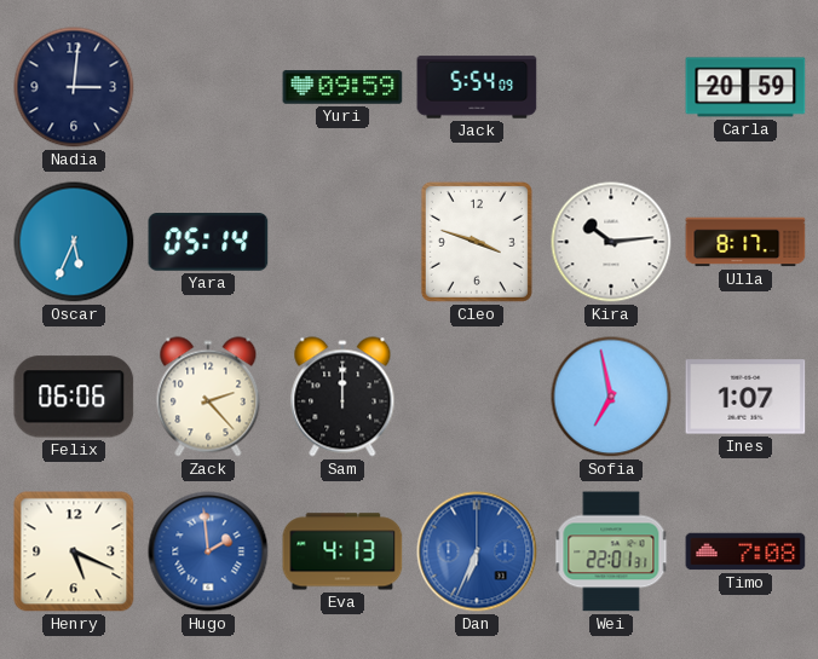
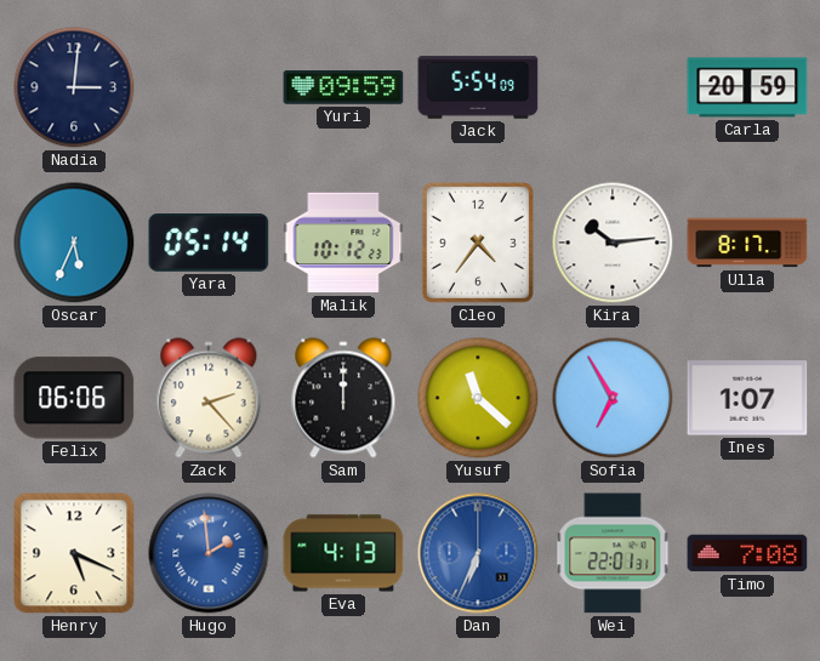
Malik: none -> 10:12 (343, 243)
Cleo: 3:48 -> 4:36 (478, 243)
Yusuf: none -> 11:22 (478, 398)
Sofia: 6:58 -> 6:55 (613, 398)
